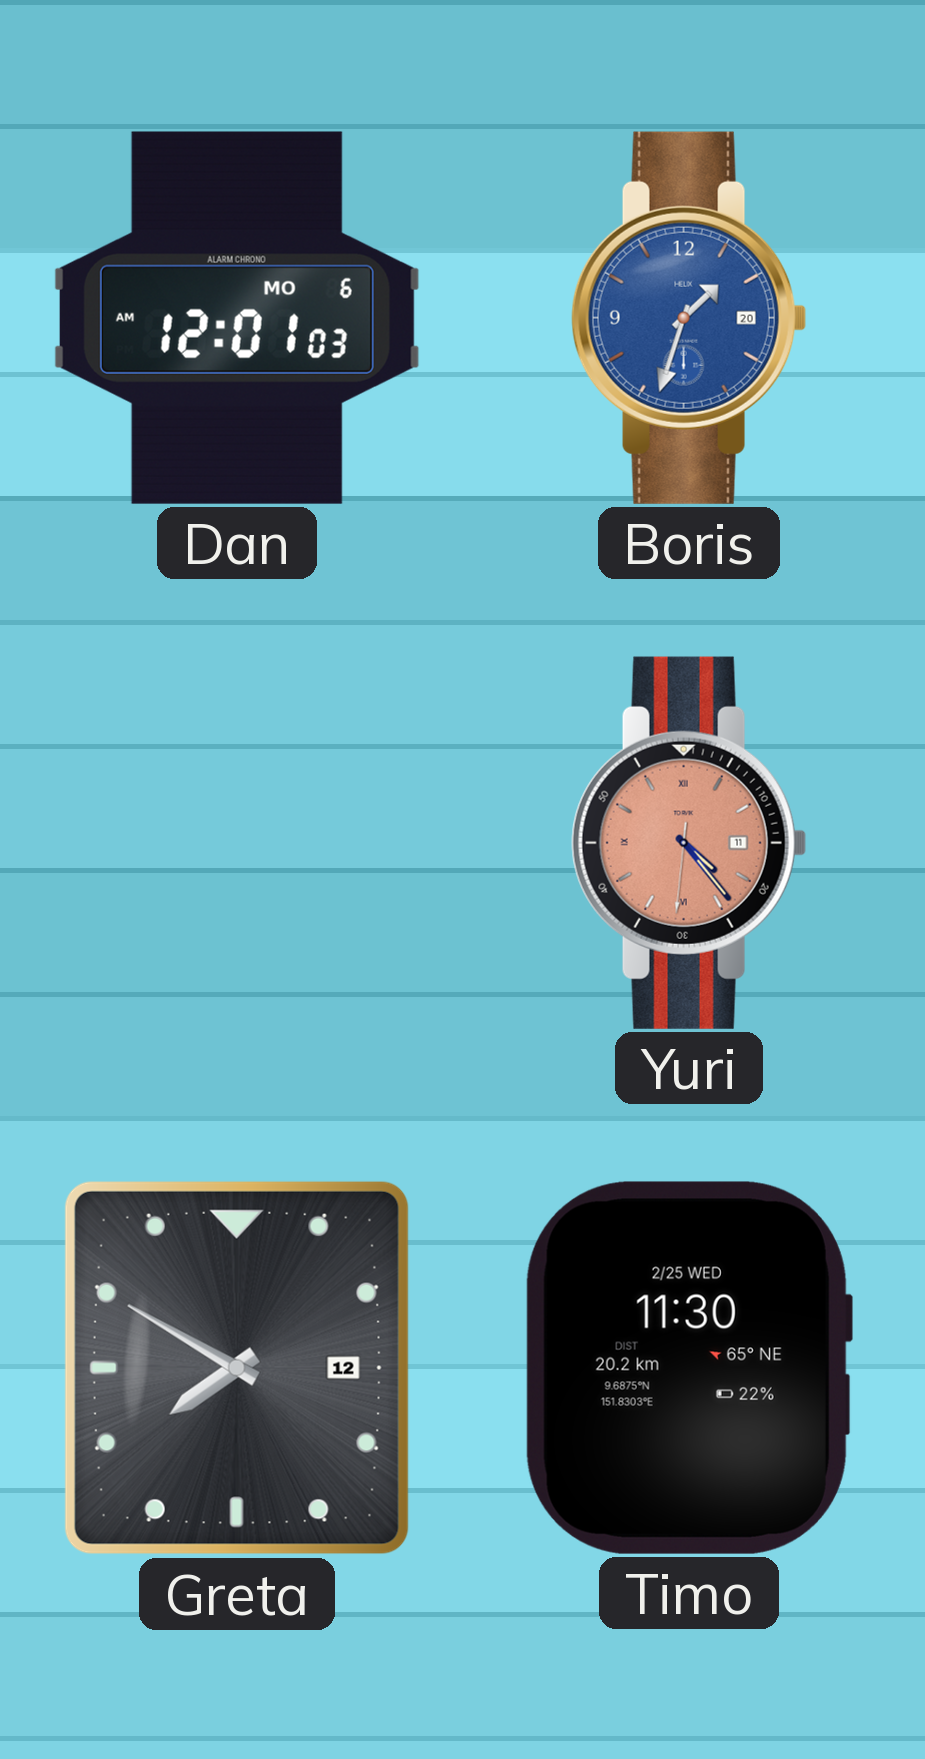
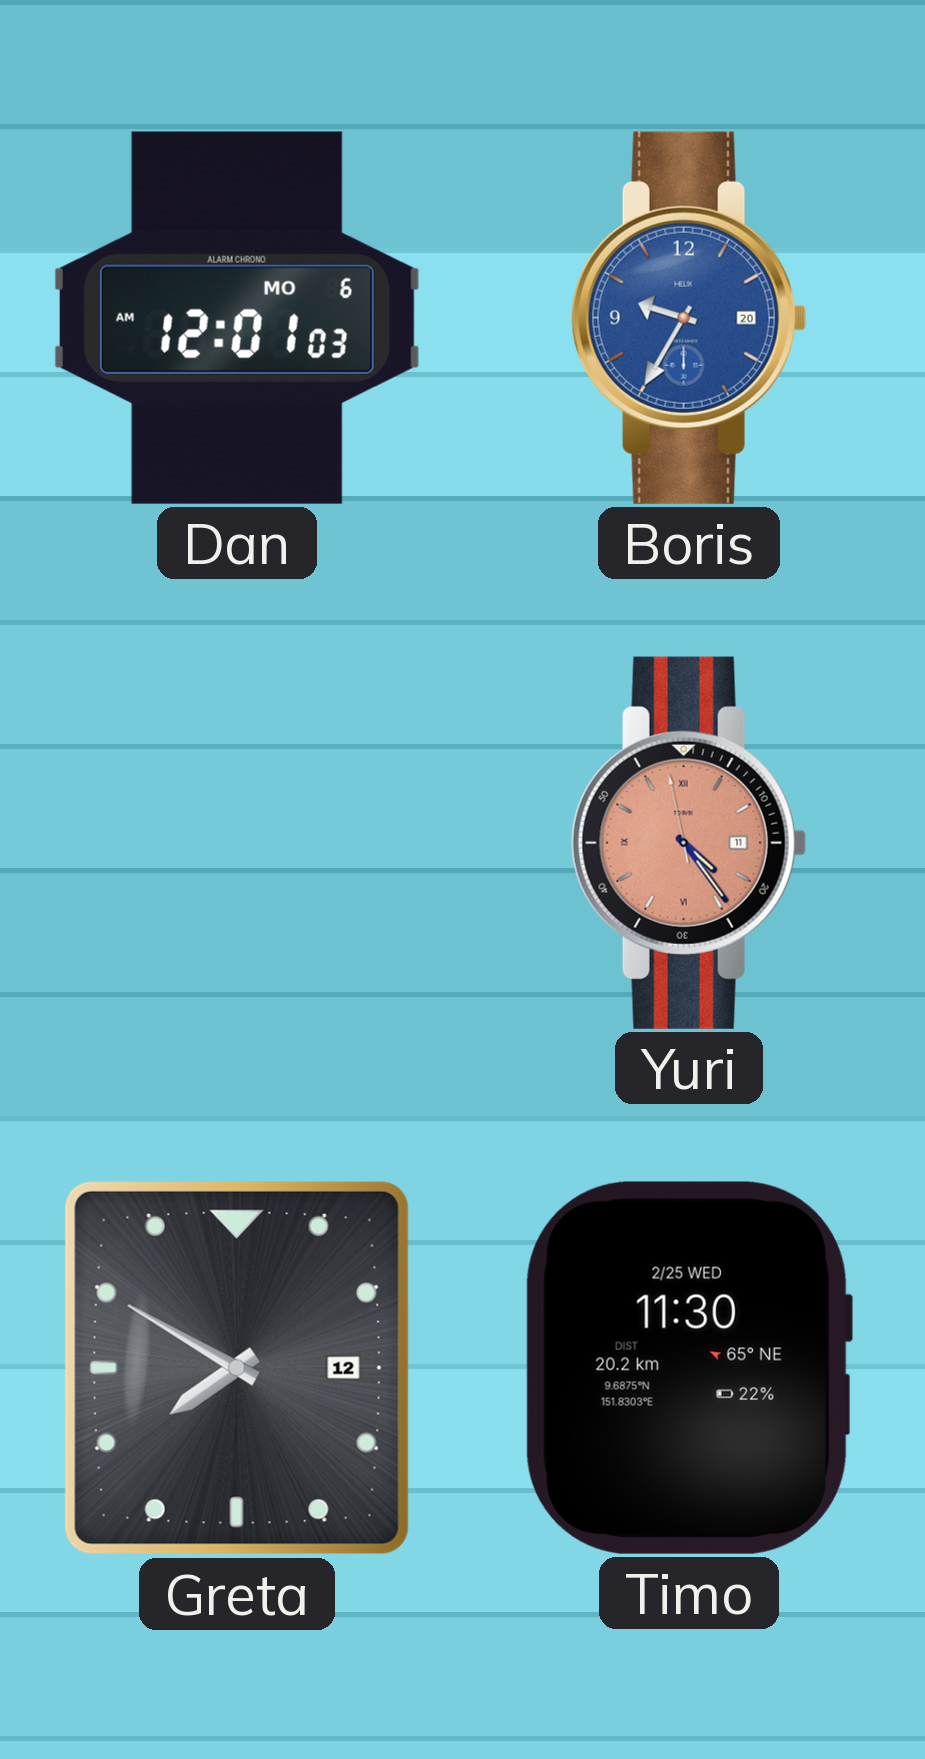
Boris: 1:33 -> 9:35 (689, 318)
Yuri: 4:23:31 -> 4:23:58 (689, 843)
